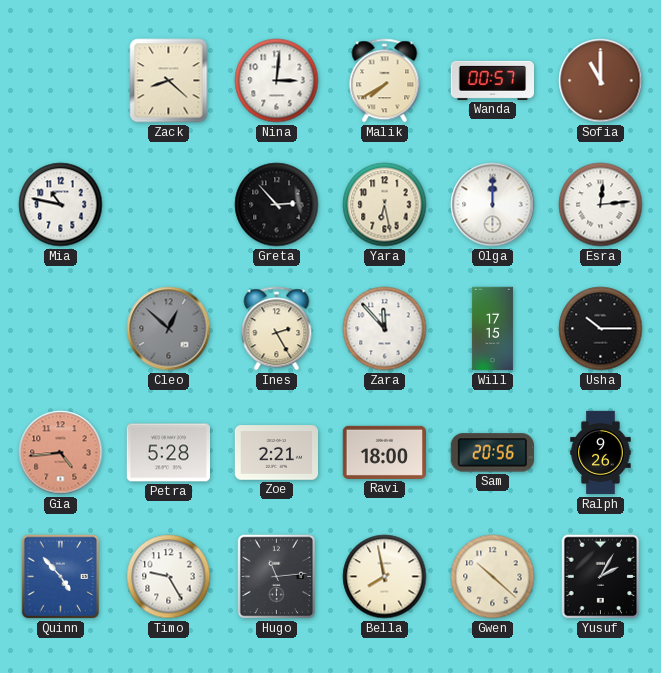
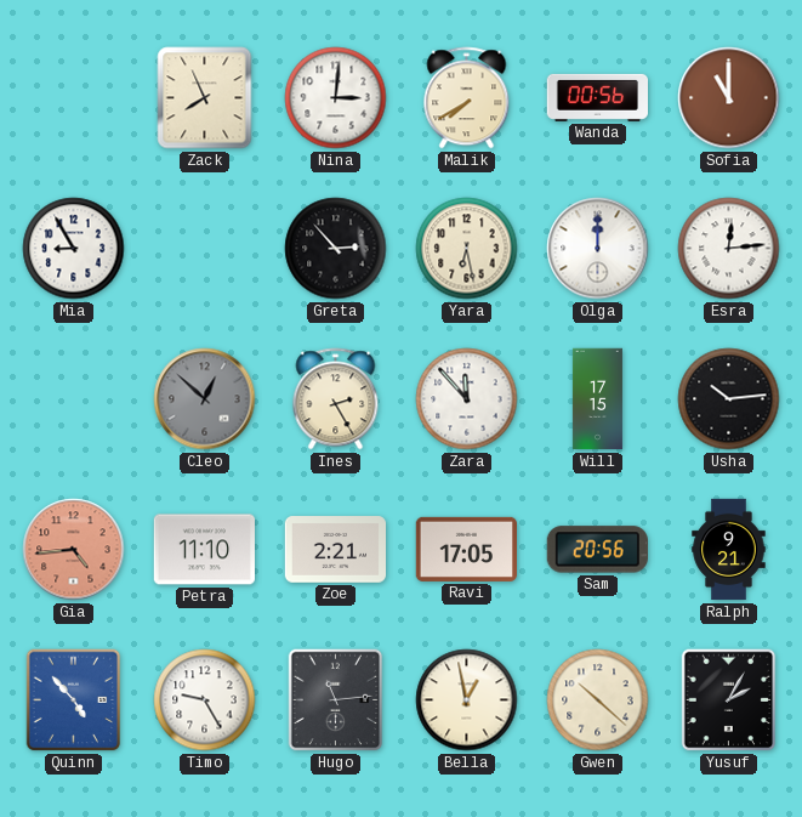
Zack: 8:22 -> 7:56 (205, 98)
Wanda: 00:57 -> 00:56 (597, 97)
Mia: 10:47 -> 8:55 (74, 249)
Usha: 10:15 -> 10:14 (729, 399)
Petra: 5:28 -> 11:10 (204, 550)
Ravi: 18:00 -> 17:05 (466, 549)
Ralph: 9:26 -> 9:21 (729, 550)
Bella: 7:58 -> 12:58 (467, 700)
